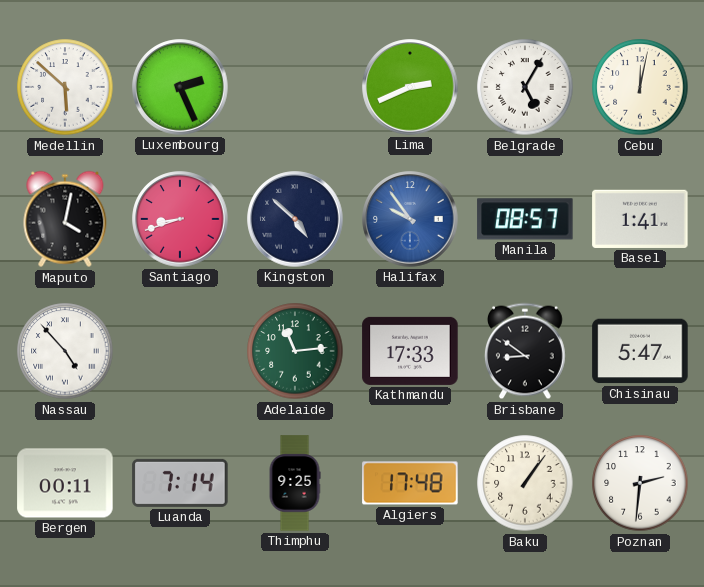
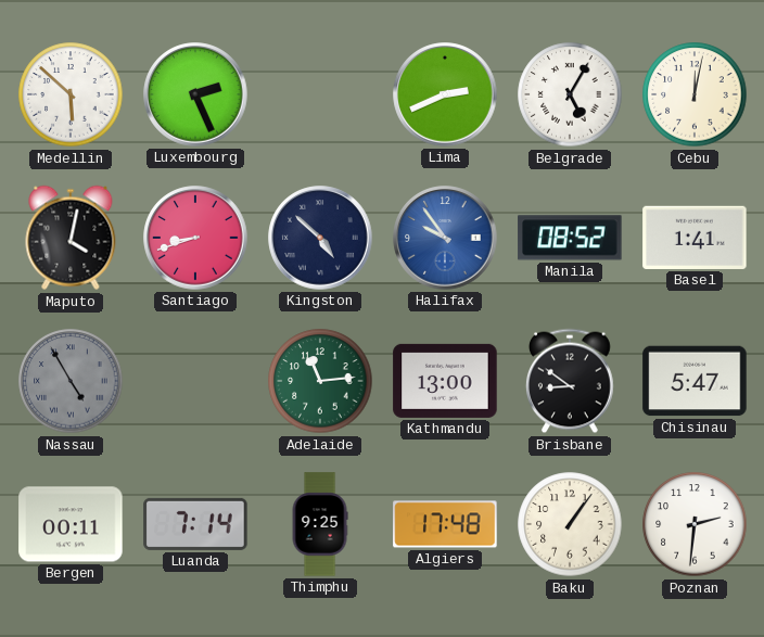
Manila: 08:57 -> 08:52 (570, 238)
Nassau: 4:53 -> 4:55 (71, 381)
Nassau dial: white -> grey (71, 381)
Kathmandu: 17:33 -> 13:00 (445, 381)
